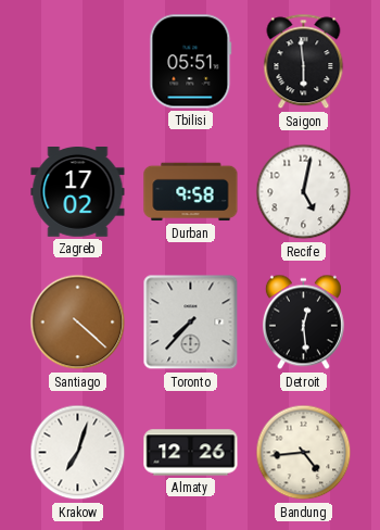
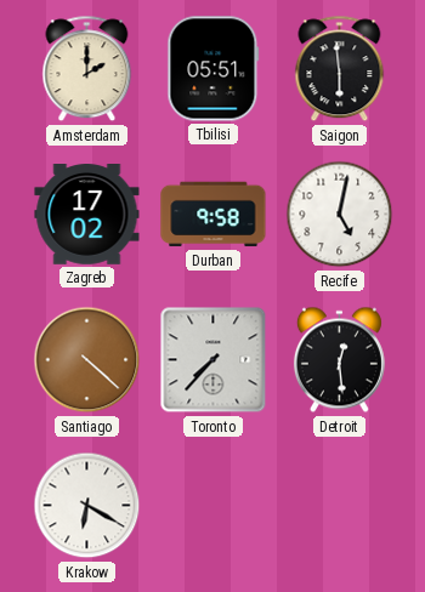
Amsterdam: none -> 2:00 (87, 69)
Krakow: 7:03 -> 6:20 (87, 506)
Almaty: 12:26 -> none (191, 453)
Bandung: 4:44 -> none (304, 453)
